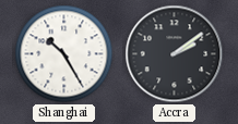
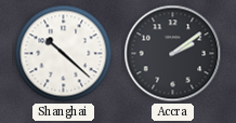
Shanghai: 10:25 -> 10:22 (64, 54)
